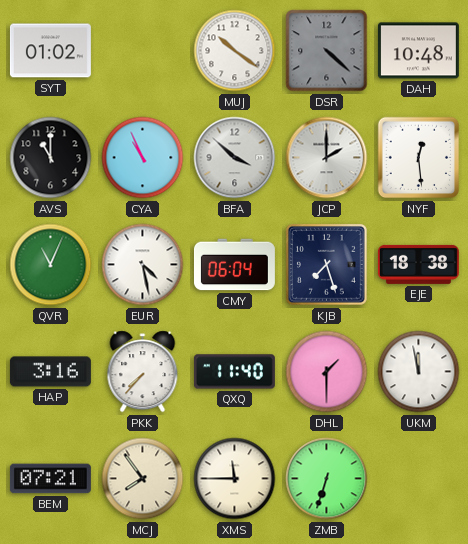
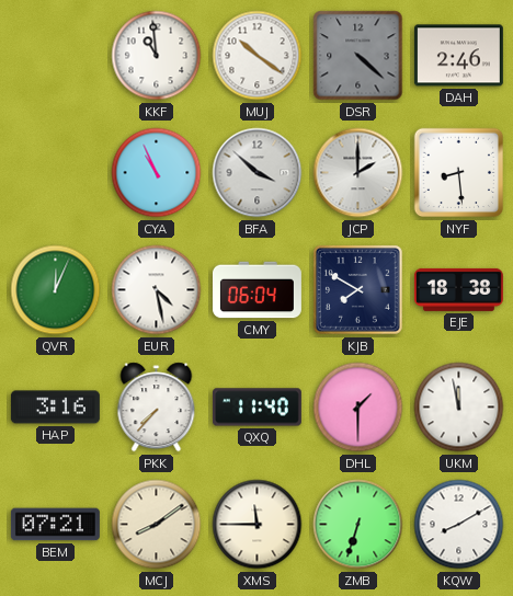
SYT: 01:02 -> none (50, 51)
KKF: none -> 10:59 (157, 56)
DAH: 10:48 -> 2:46 (458, 56)
AVS: 11:00 -> none (51, 158)
NYF: 12:29 -> 8:29 (459, 173)
QVR: 11:04 -> 12:04 (56, 290)
KJB: 7:27 -> 7:50 (357, 289)
MCJ: 7:54 -> 8:09 (157, 525)
KQW: none -> 8:10 (459, 525)
